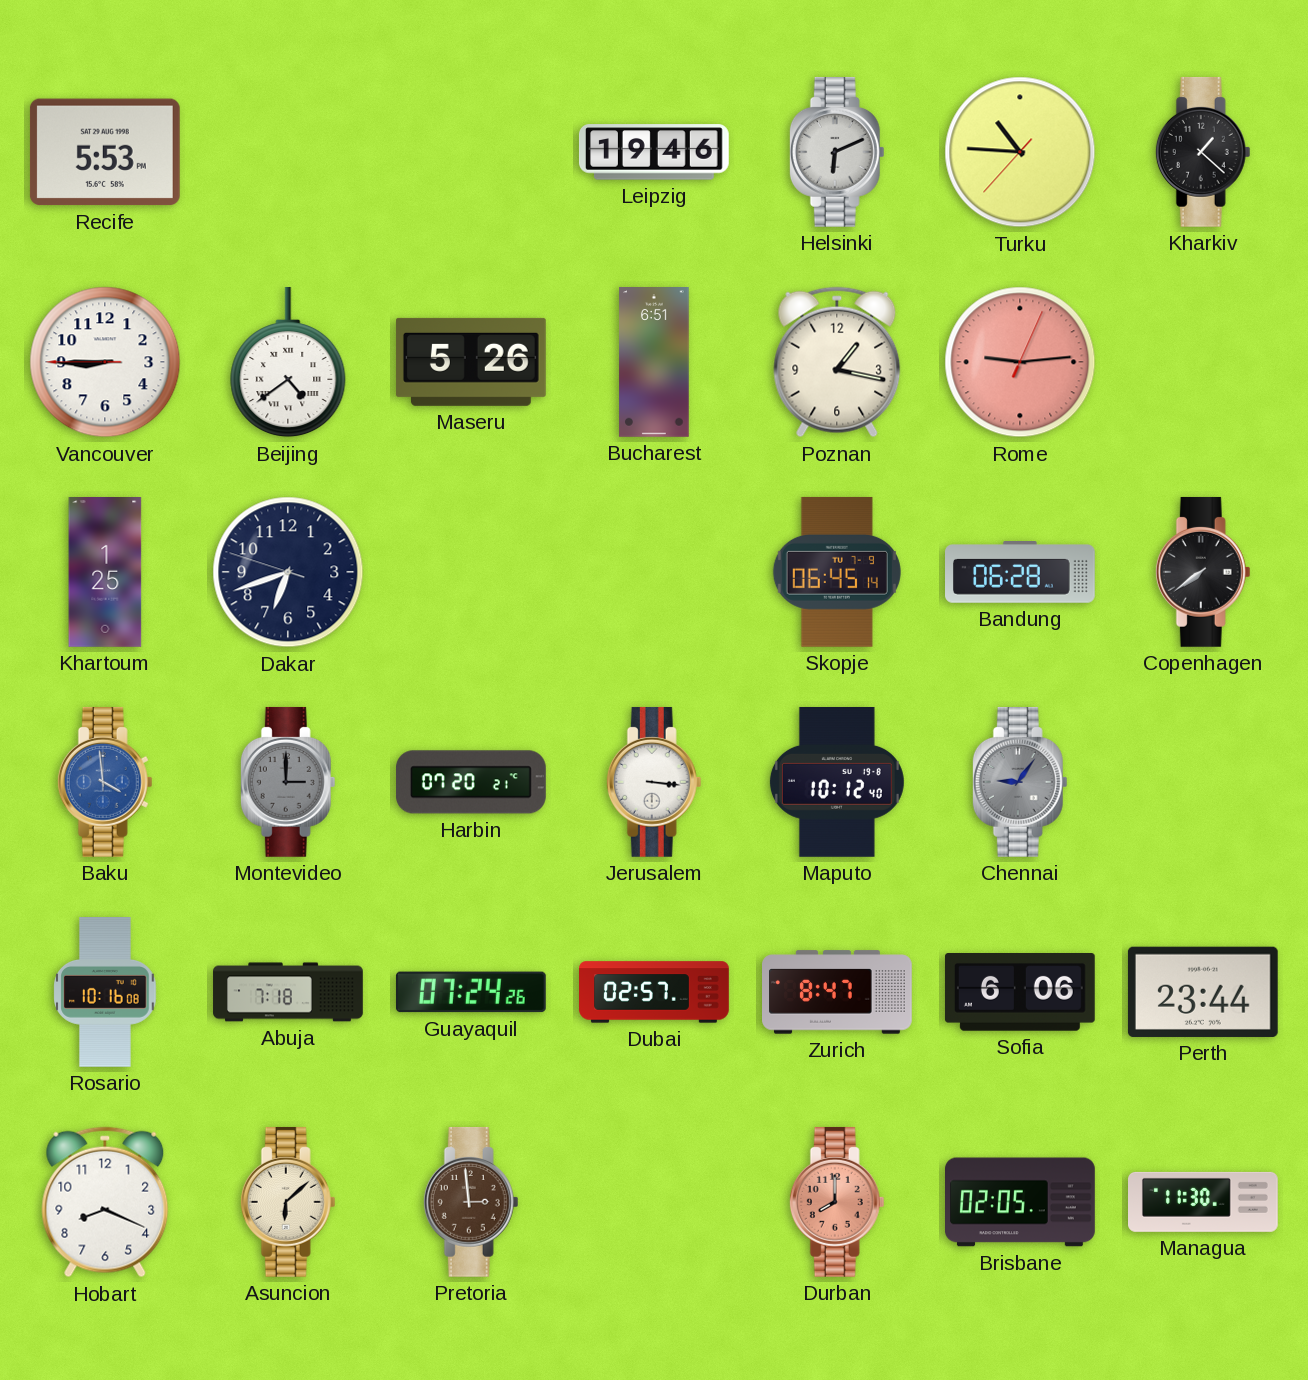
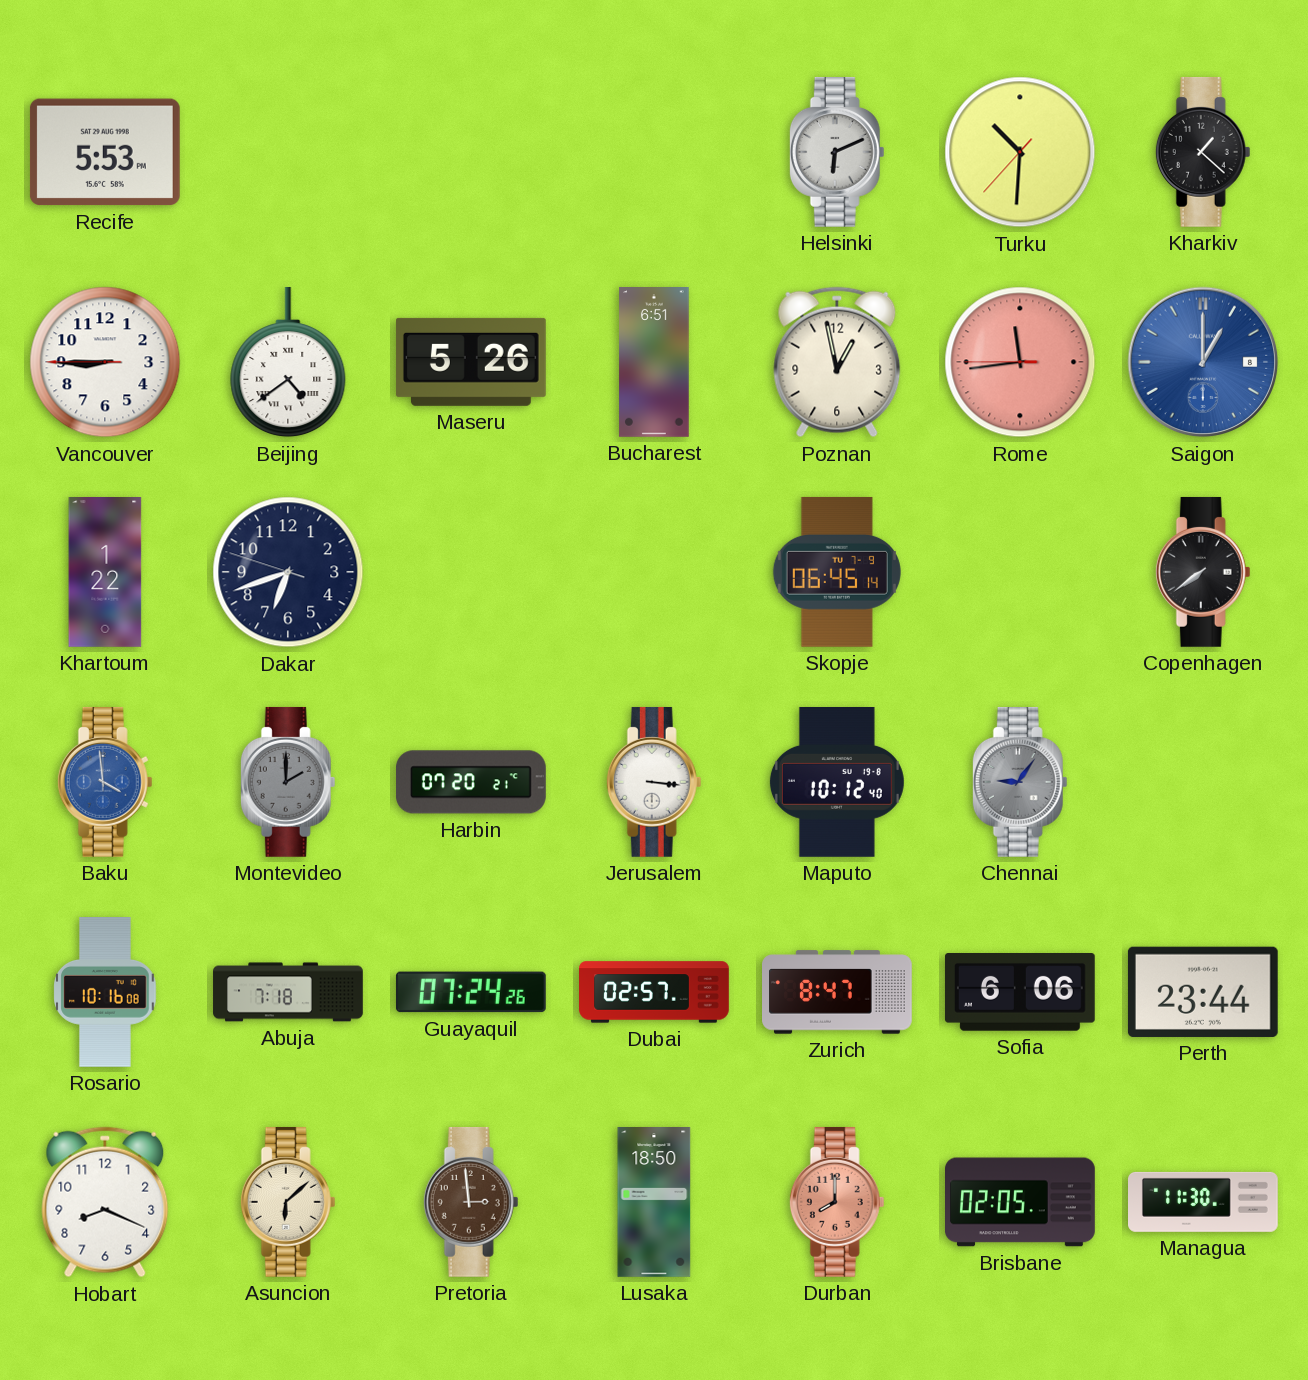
Leipzig: 19:46 -> none (654, 152)
Turku: 10:45 -> 10:30 (1020, 152)
Poznan: 1:17 -> 12:58 (837, 362)
Rome: 9:14 -> 11:43 (1020, 362)
Saigon: none -> 1:00 (1203, 362)
Khartoum: 1:25 -> 1:22 (105, 573)
Bandung: 06:28 -> none (1021, 572)
Montevideo: 3:00 -> 2:00 (288, 782)
Lusaka: none -> 18:50 (654, 1203)
